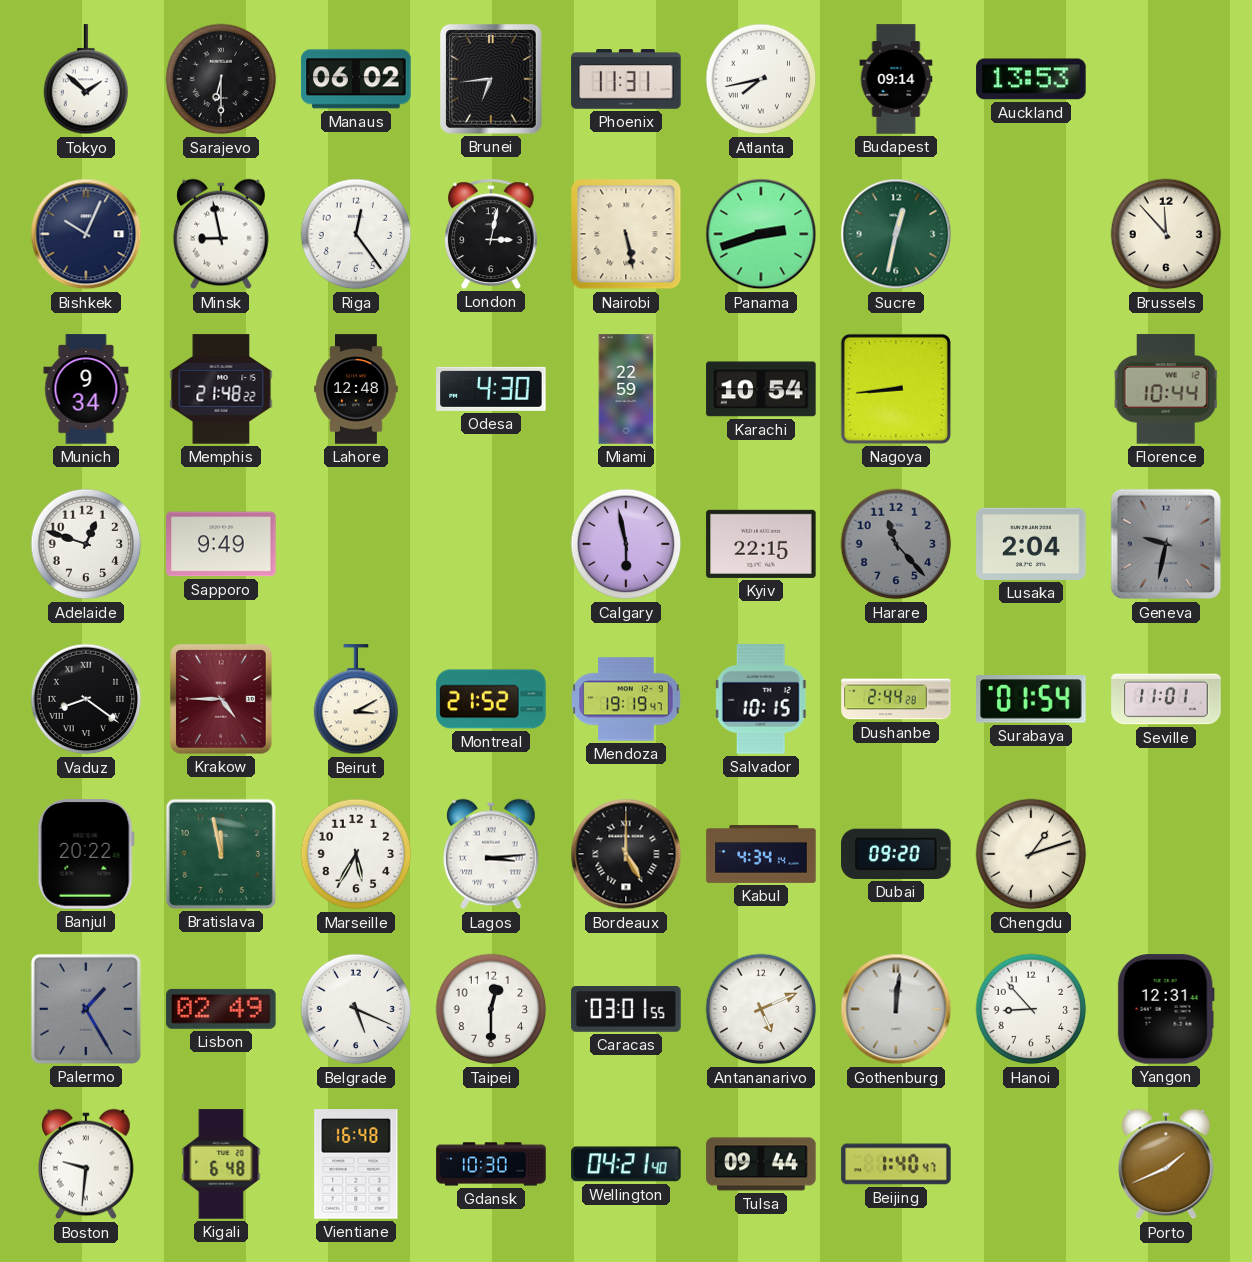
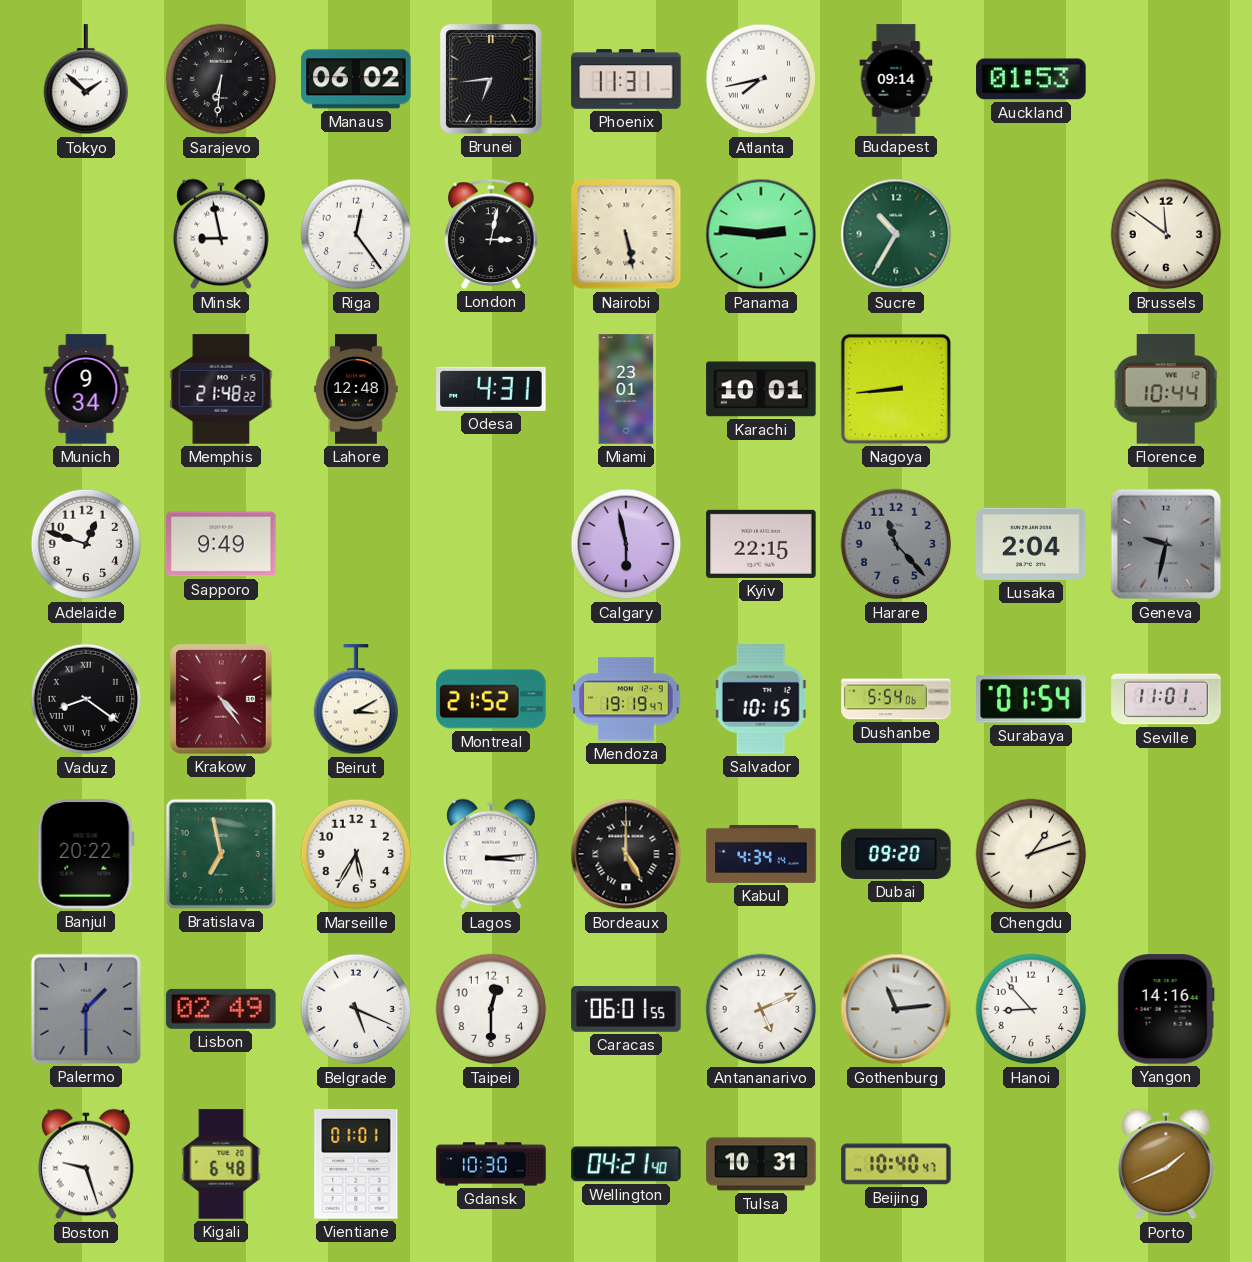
Sarajevo: 6:30 -> 6:31 (221, 79)
Auckland: 13:53 -> 01:53 (1031, 79)
Bishkek: 10:04 -> none (86, 234)
Panama: 2:42 -> 2:46 (761, 234)
Sucre: 12:32 -> 10:35 (896, 234)
Brussels: 11:53 -> 11:51 (1166, 234)
Odesa: 4:30 -> 4:31 (491, 389)
Miami: 22:59 -> 23:01 (626, 389)
Karachi: 10:54 -> 10:01 (761, 389)
Krakow: 4:45 -> 4:24 (221, 699)
Dushanbe: 2:44 -> 5:54 (896, 699)
Bratislava: 11:58 -> 6:58 (221, 854)
Palermo: 1:25 -> 1:30 (86, 1009)
Caracas: 03:01 -> 06:01 (626, 1010)
Gothenburg: 12:01 -> 11:14 (896, 1009)
Yangon: 12:31 -> 14:16 (1166, 1009)
Boston: 9:31 -> 9:27 (86, 1164)
Vientiane: 16:48 -> 01:01 (356, 1164)
Tulsa: 09:44 -> 10:31 (761, 1164)
Beijing: 1:40 -> 10:40 (896, 1164)
